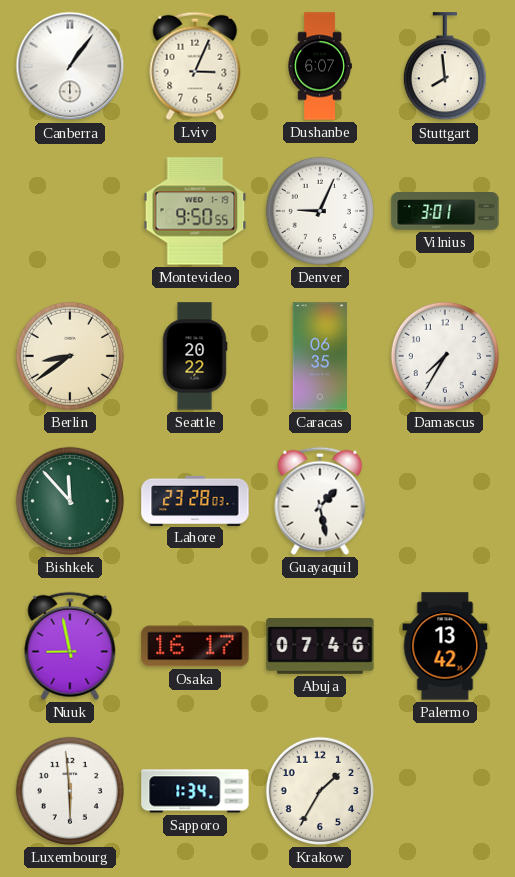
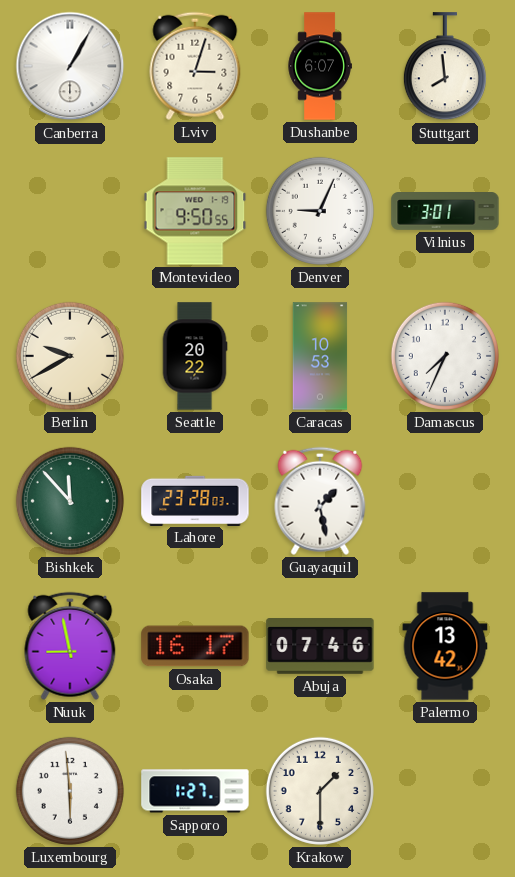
Canberra: 1:06 -> 1:05 (70, 66)
Lviv: 3:04 -> 3:03 (195, 66)
Berlin: 8:39 -> 9:40 (70, 356)
Caracas: 06:35 -> 10:53 (320, 356)
Damascus: 7:35 -> 7:34 (445, 356)
Sapporo: 1:34 -> 1:27 (195, 791)
Krakow: 1:35 -> 1:30 (320, 791)
